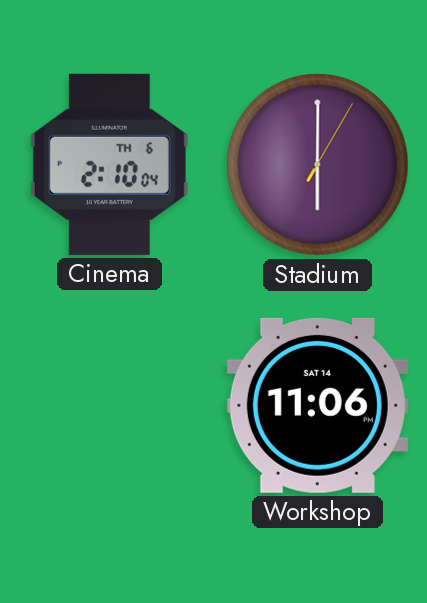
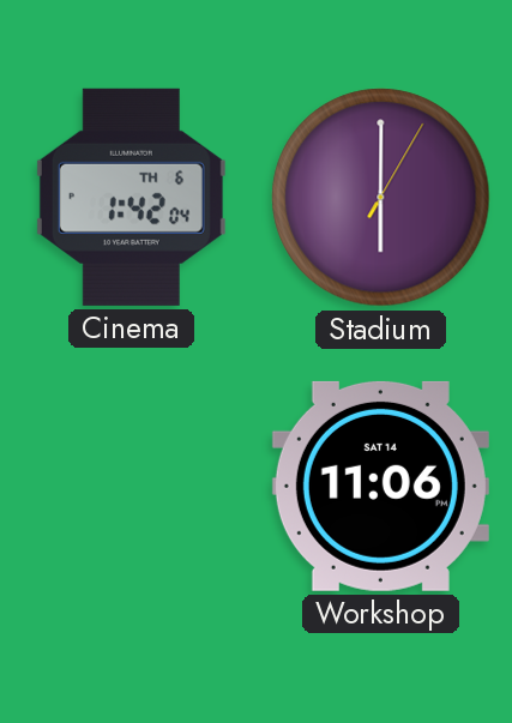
Cinema: 2:10 -> 1:42 (131, 197)
